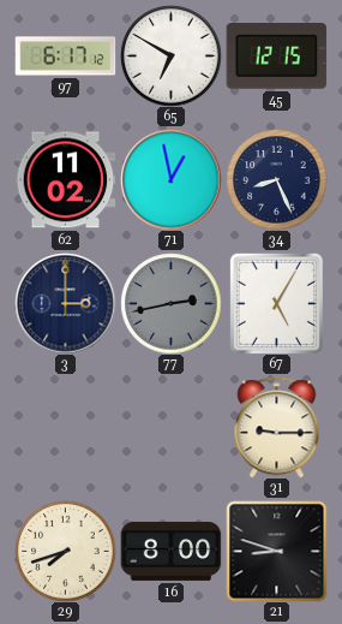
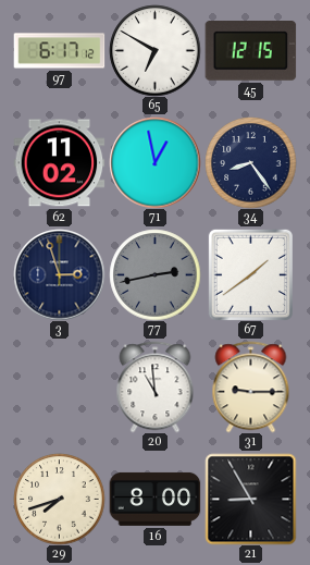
34: 8:26 -> 8:24 (250, 162)
3: 3:00 -> 2:57 (59, 274)
67: 5:05 -> 1:39 (250, 274)
20: none -> 10:59 (156, 386)
21: 8:48 -> 8:55 (250, 499)
